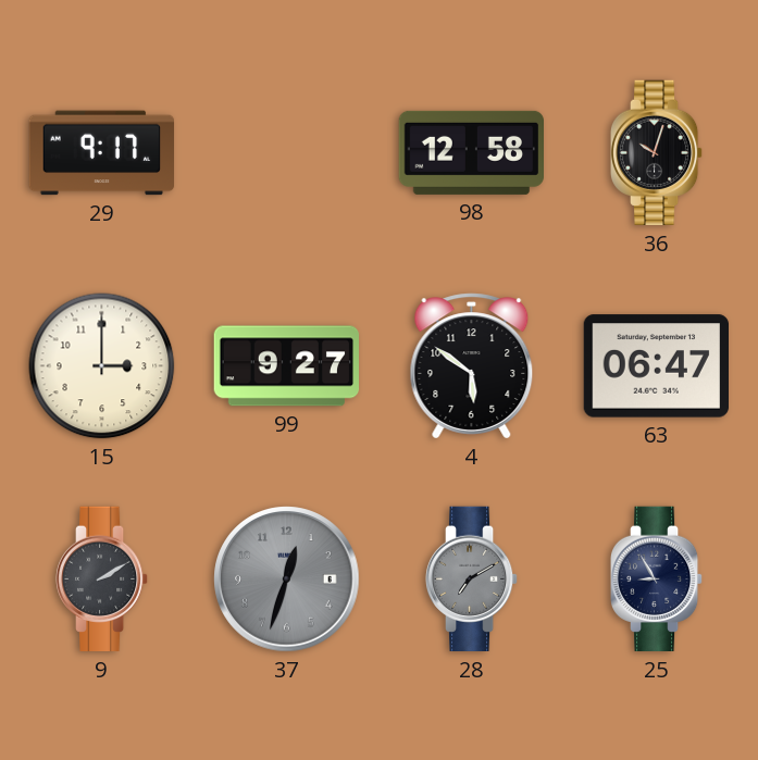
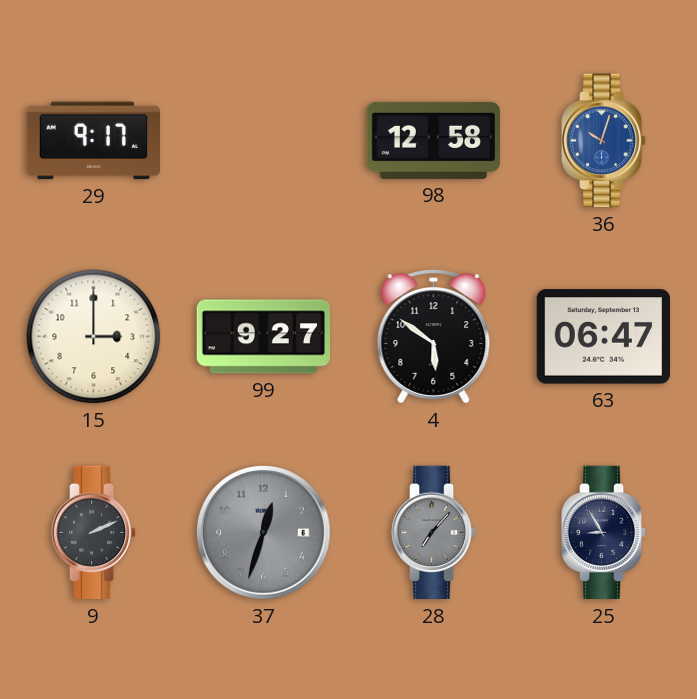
36 dial: black -> blue (604, 141)
9: 2:10 -> 2:11 (94, 533)
28: 7:10 -> 7:07 (434, 533)
